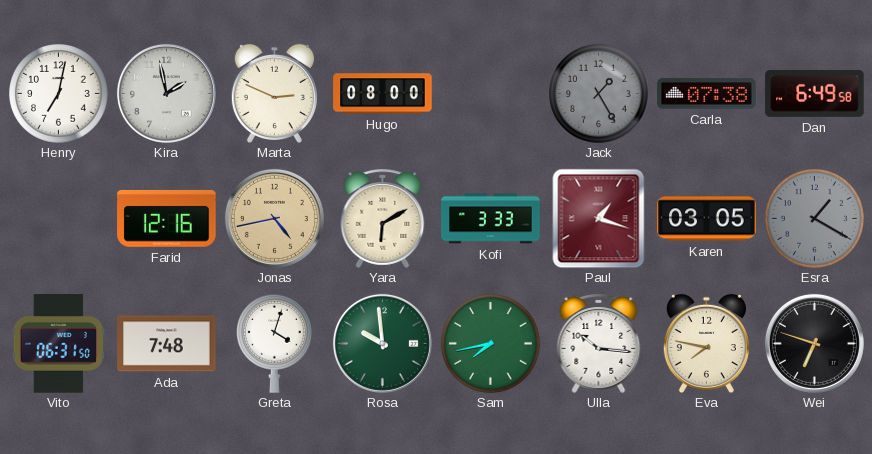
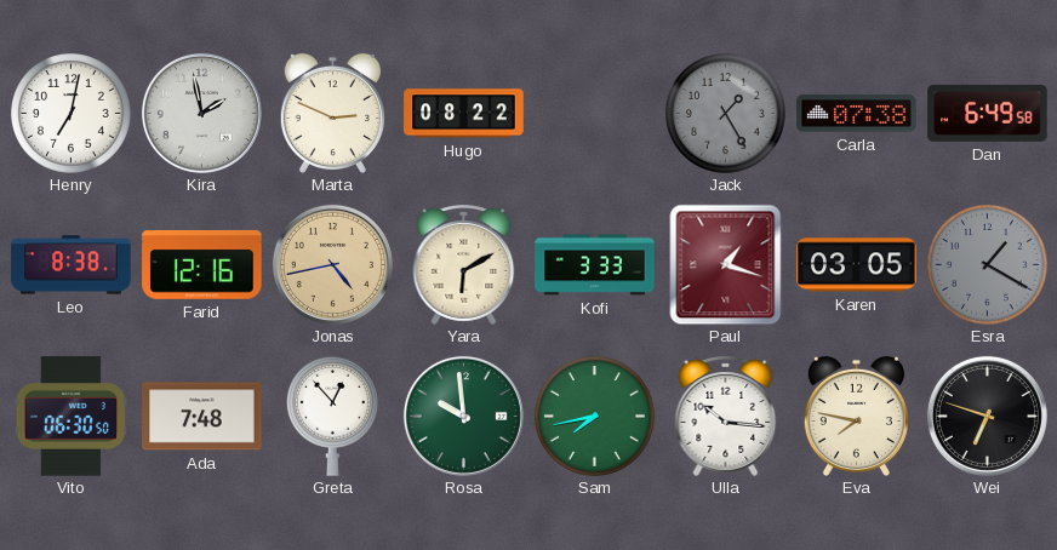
Hugo: 08:00 -> 08:22 (464, 114)
Leo: none -> 8:38 (72, 265)
Vito: 06:31 -> 06:30 (70, 417)
Greta: 4:03 -> 12:53 (332, 416)
